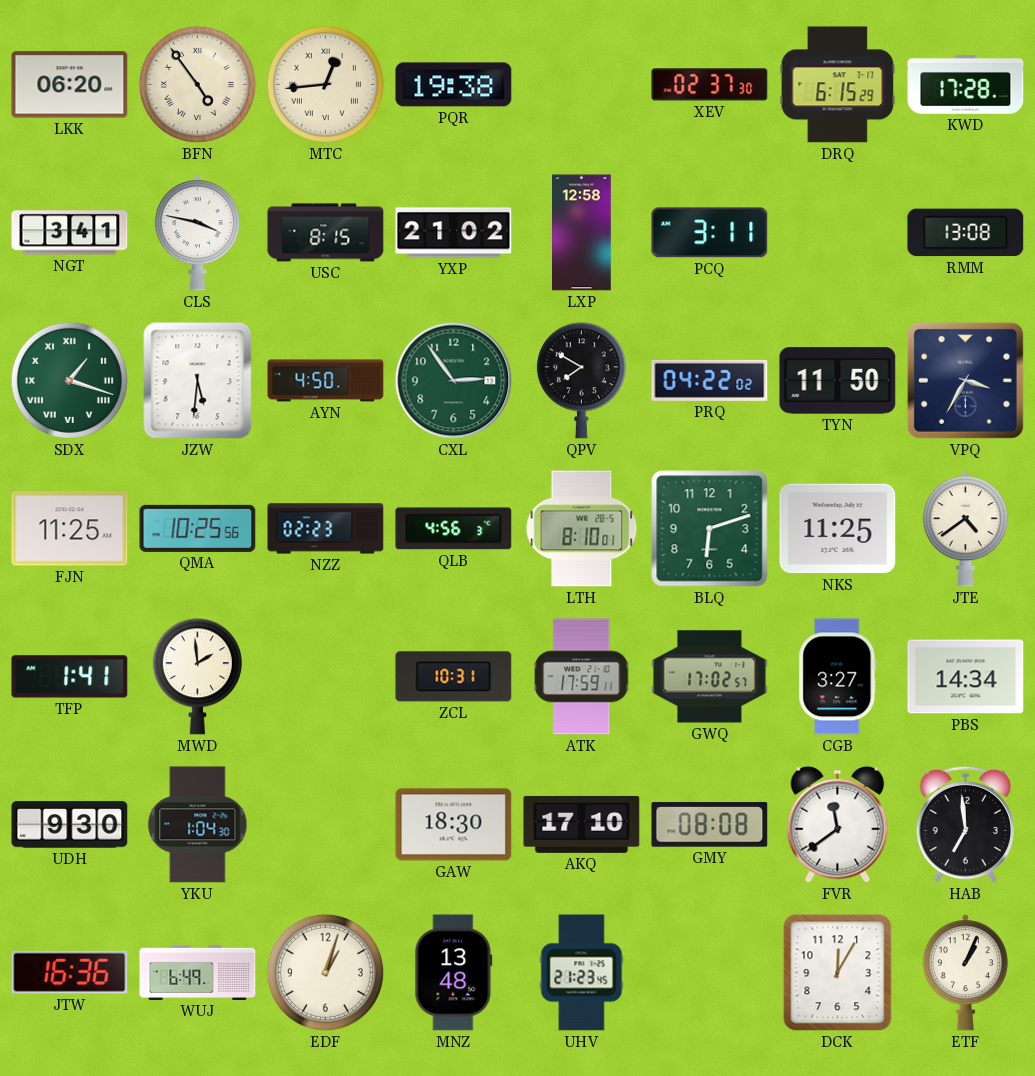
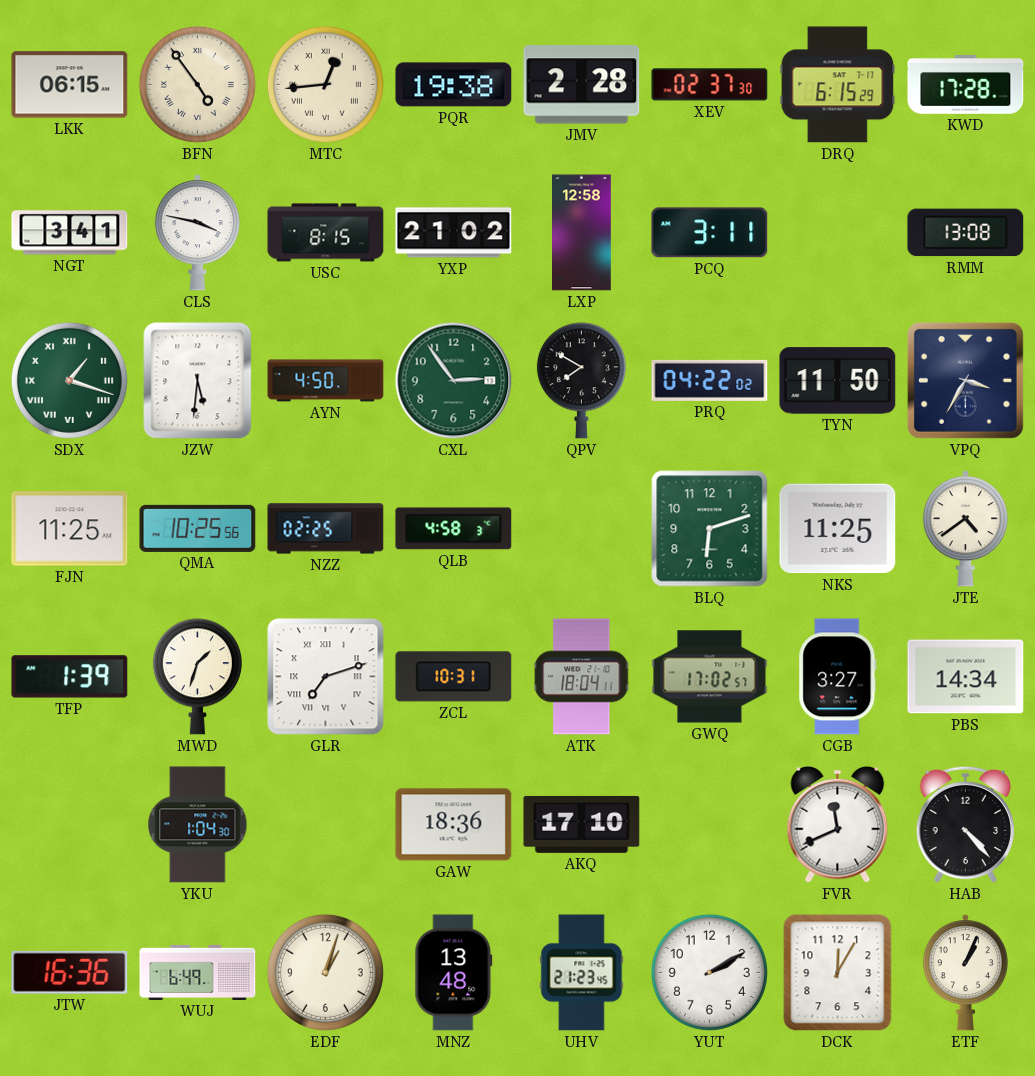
LKK: 06:20 -> 06:15 (70, 85)
JMV: none -> 2:28 (582, 85)
NZZ: 02:23 -> 02:25 (326, 529)
QLB: 4:56 -> 4:58 (454, 529)
LTH: 8:10 -> none (582, 529)
TFP: 1:41 -> 1:39 (70, 677)
MWD: 1:59 -> 1:33 (197, 677)
GLR: none -> 7:12 (326, 677)
ATK: 17:59 -> 18:04 (582, 677)
UDH: 9:30 -> none (70, 825)
GAW: 18:30 -> 18:36 (454, 825)
GMY: 08:08 -> none (710, 825)
FVR: 11:39 -> 11:41 (838, 824)
HAB: 6:59 -> 4:23 (966, 825)
YUT: none -> 2:10 (709, 972)
